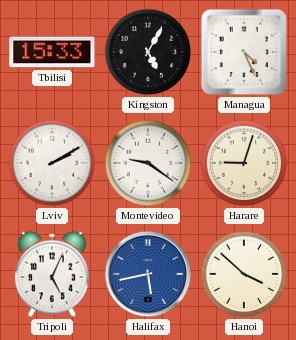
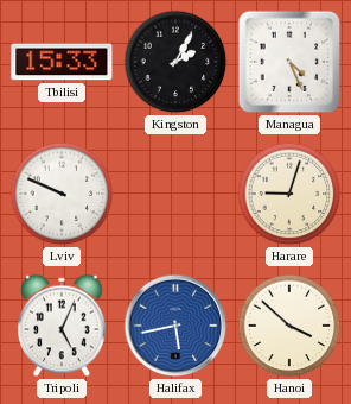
Kingston: 5:05 -> 2:05 (175, 62)
Lviv: 2:10 -> 9:49 (62, 194)
Montevideo: 9:21 -> none (148, 163)
